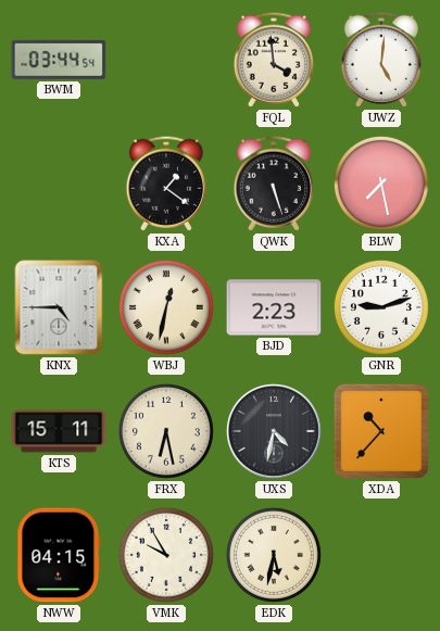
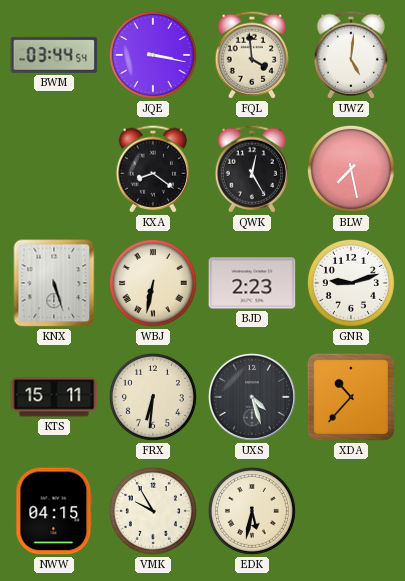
JQE: none -> 3:17 (153, 55)
KXA: 1:21 -> 8:21 (153, 169)
QWK: 5:27 -> 12:25 (252, 169)
KNX: 4:45 -> 5:27 (54, 283)
WBJ: 12:32 -> 6:32 (153, 283)
FRX: 6:28 -> 6:31 (153, 397)
UXS: 4:32 -> 4:27 (252, 397)
